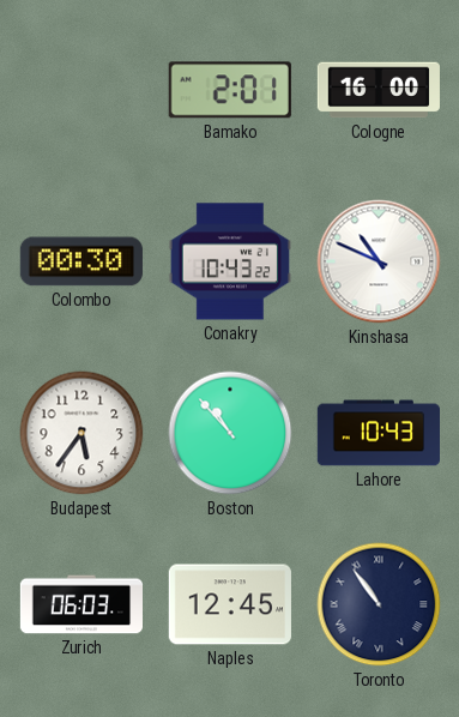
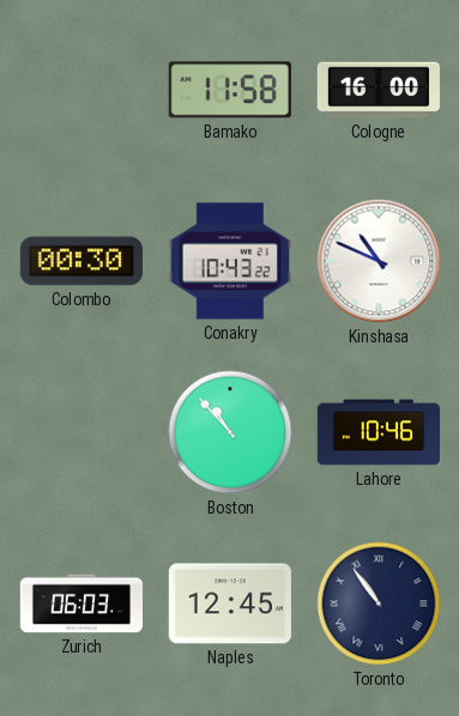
Bamako: 2:01 -> 11:58 (230, 90)
Budapest: 5:36 -> none (81, 433)
Lahore: 10:43 -> 10:46 (378, 432)
